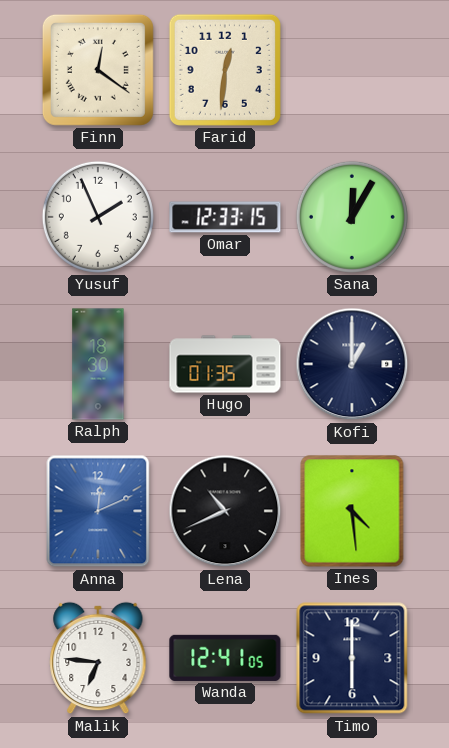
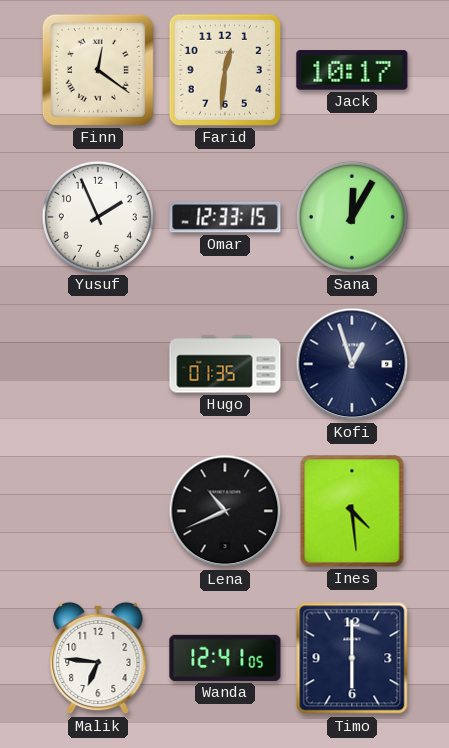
Jack: none -> 10:17 (352, 70)
Ralph: 18:30 -> none (98, 364)
Kofi: 1:00 -> 12:57 (352, 364)
Anna: 12:11 -> none (98, 511)
